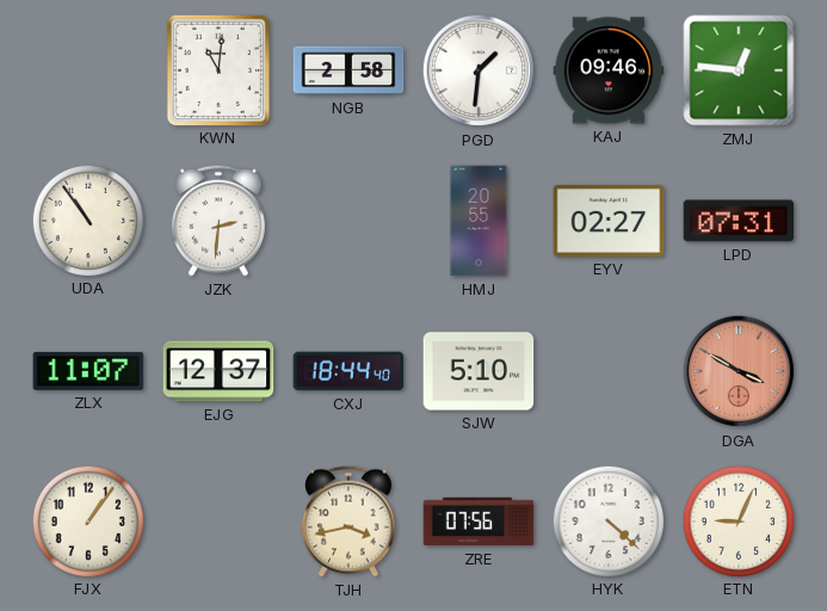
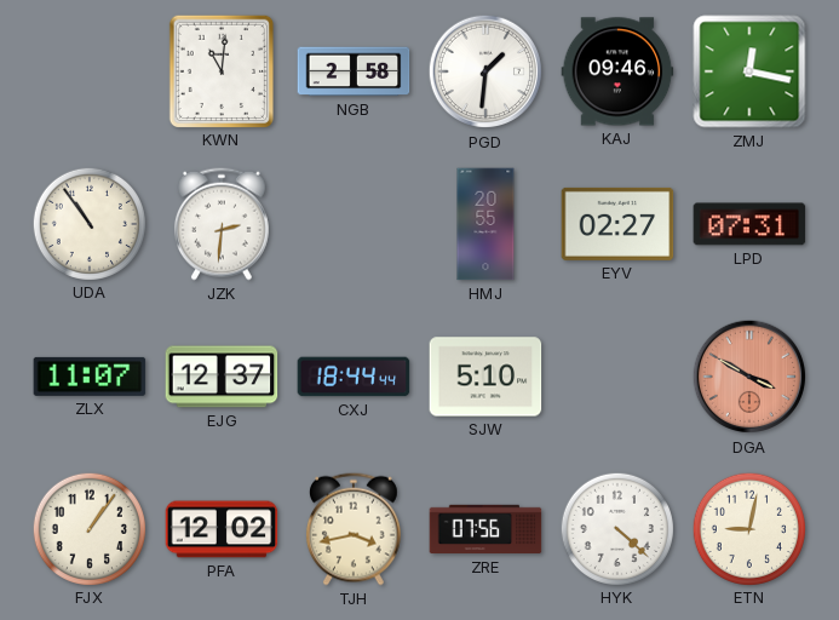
ZMJ: 12:46 -> 12:17 (749, 71)
CXJ: 18:44:40 -> 18:44:44 (354, 377)
PFA: none -> 12:02 (222, 529)
ETN: 9:04 -> 9:02 (748, 528)
